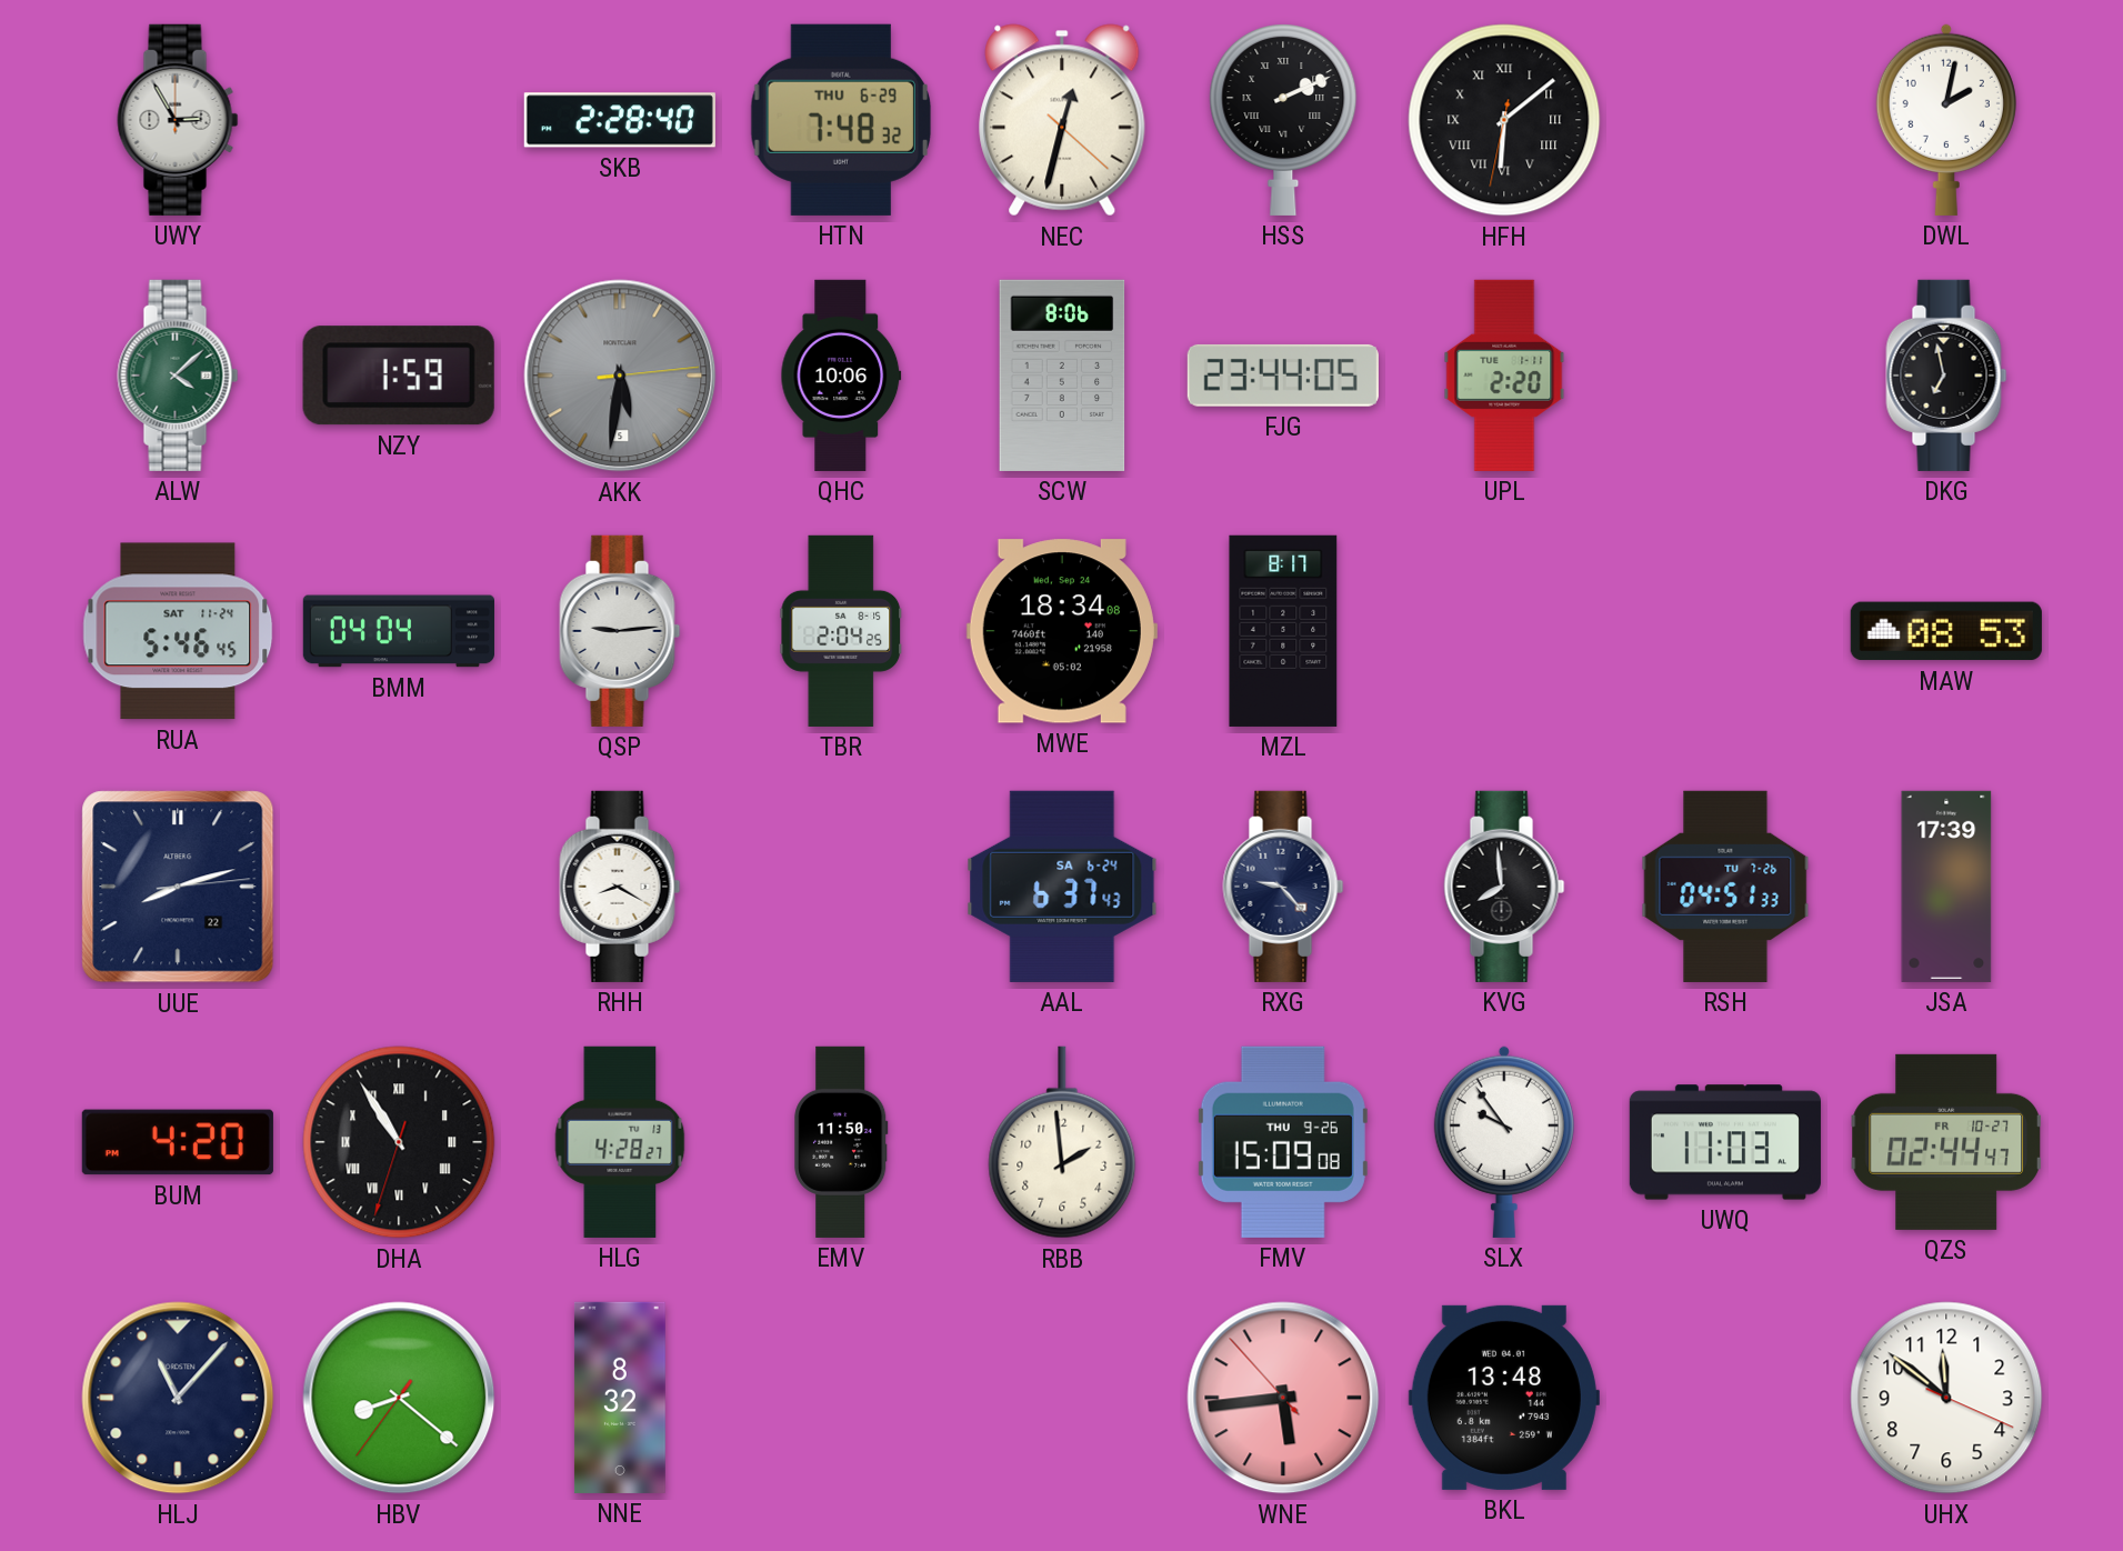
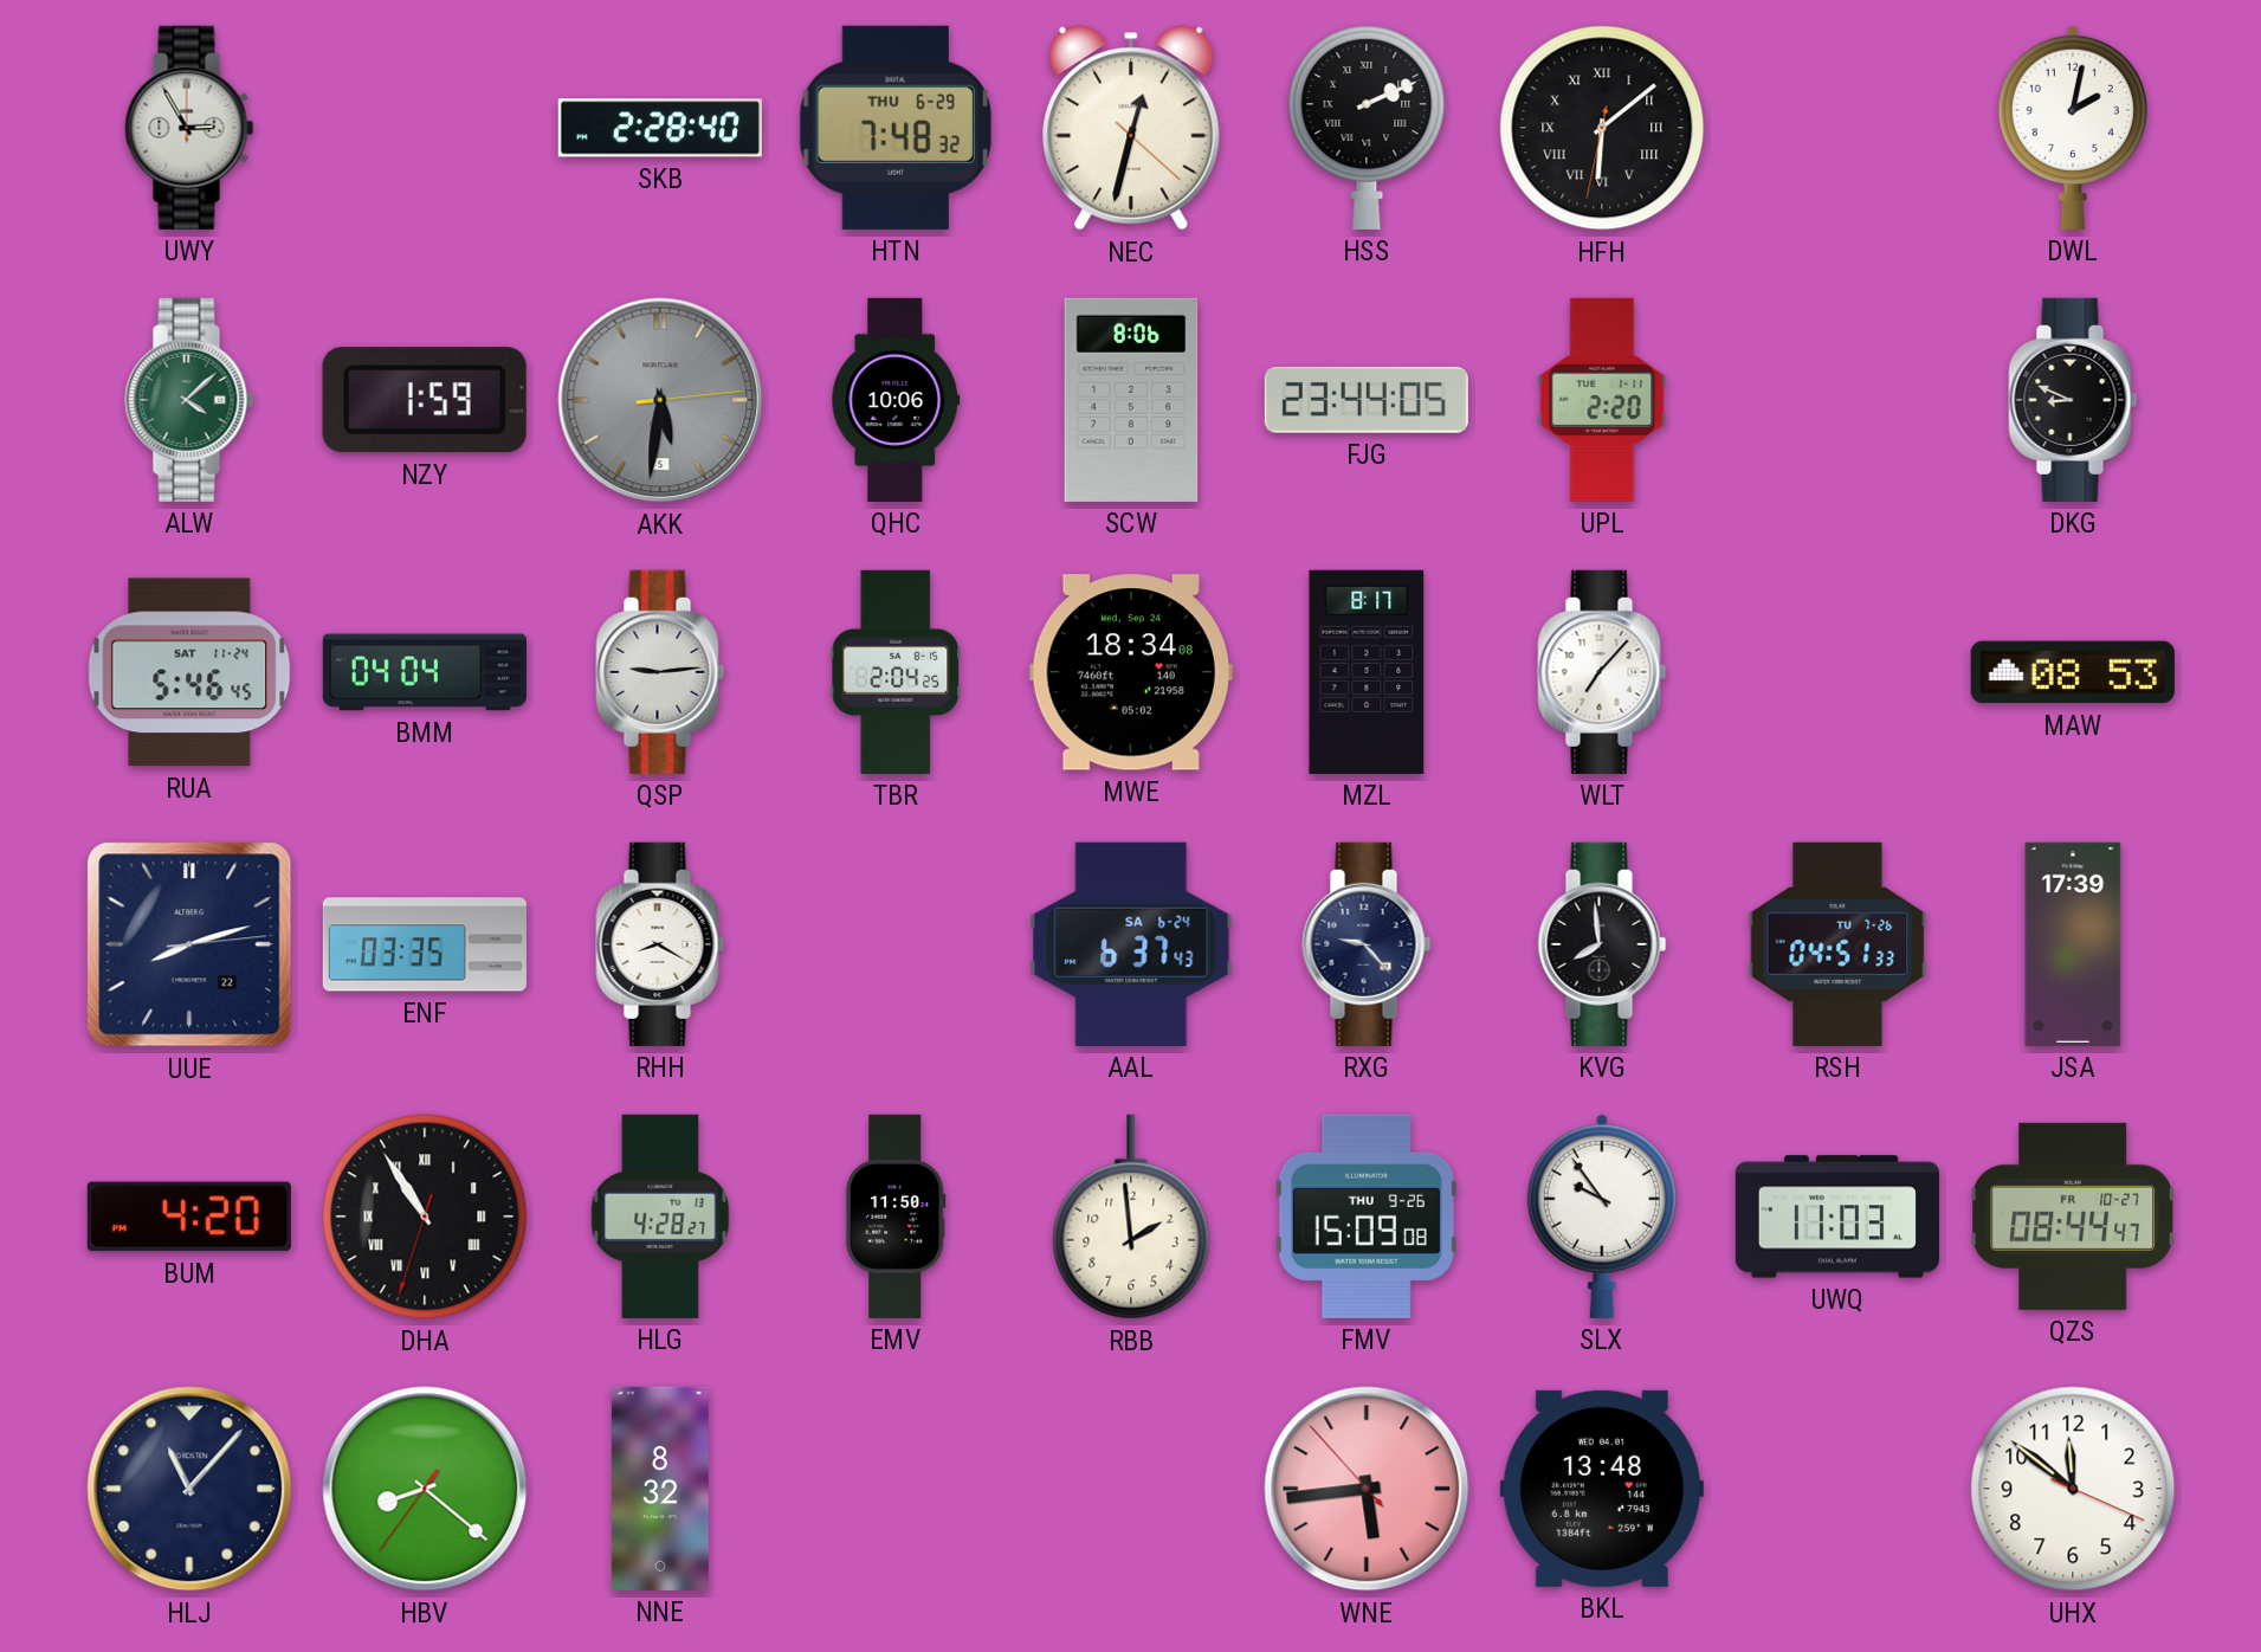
DKG: 6:58 -> 8:49 (2073, 400)
WLT: none -> 7:07 (1602, 672)
ENF: none -> 03:35 (425, 944)
QZS: 02:44 -> 08:44 (2072, 1217)
